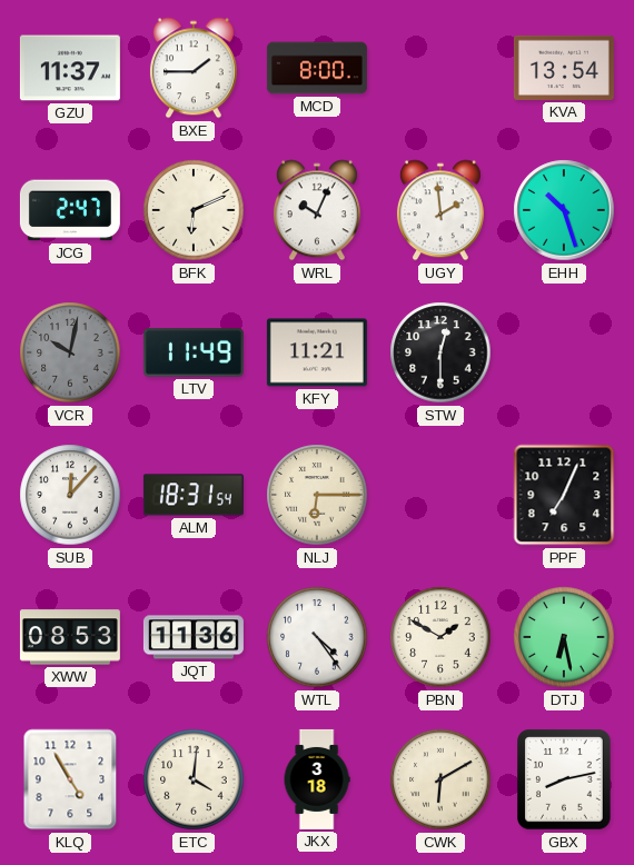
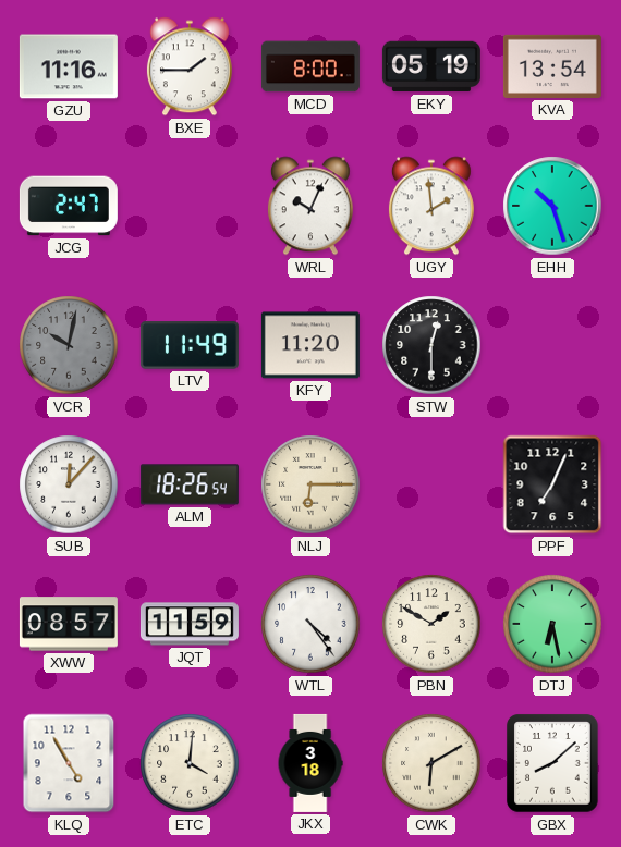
GZU: 11:37 -> 11:16 (69, 66)
EKY: none -> 05:19 (431, 66)
BFK: 6:11 -> none (194, 210)
KFY: 11:21 -> 11:20 (310, 345)
ALM: 18:31 -> 18:26 (190, 484)
XWW: 08:53 -> 08:57 (69, 624)
JQT: 11:36 -> 11:59 (190, 624)
GBX: 8:13 -> 8:08 (552, 763)
